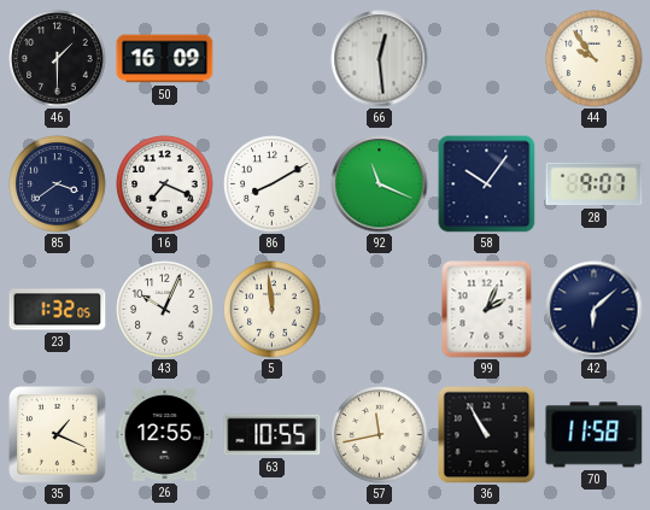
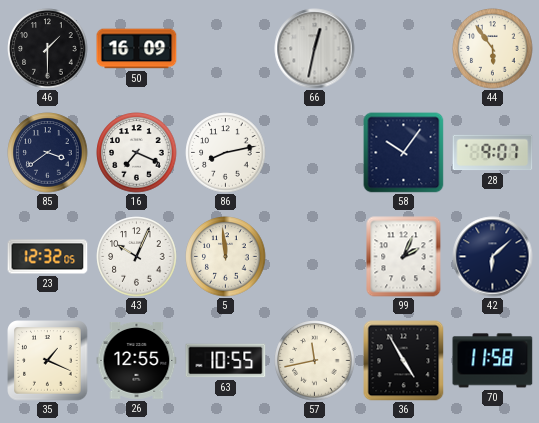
66: 12:29 -> 12:32 (315, 49)
44: 9:54 -> 5:54 (493, 49)
86: 8:10 -> 8:13 (226, 153)
92: 11:19 -> none (380, 184)
23: 1:32 -> 12:32 (48, 257)
36: 10:55 -> 4:55 (404, 361)
